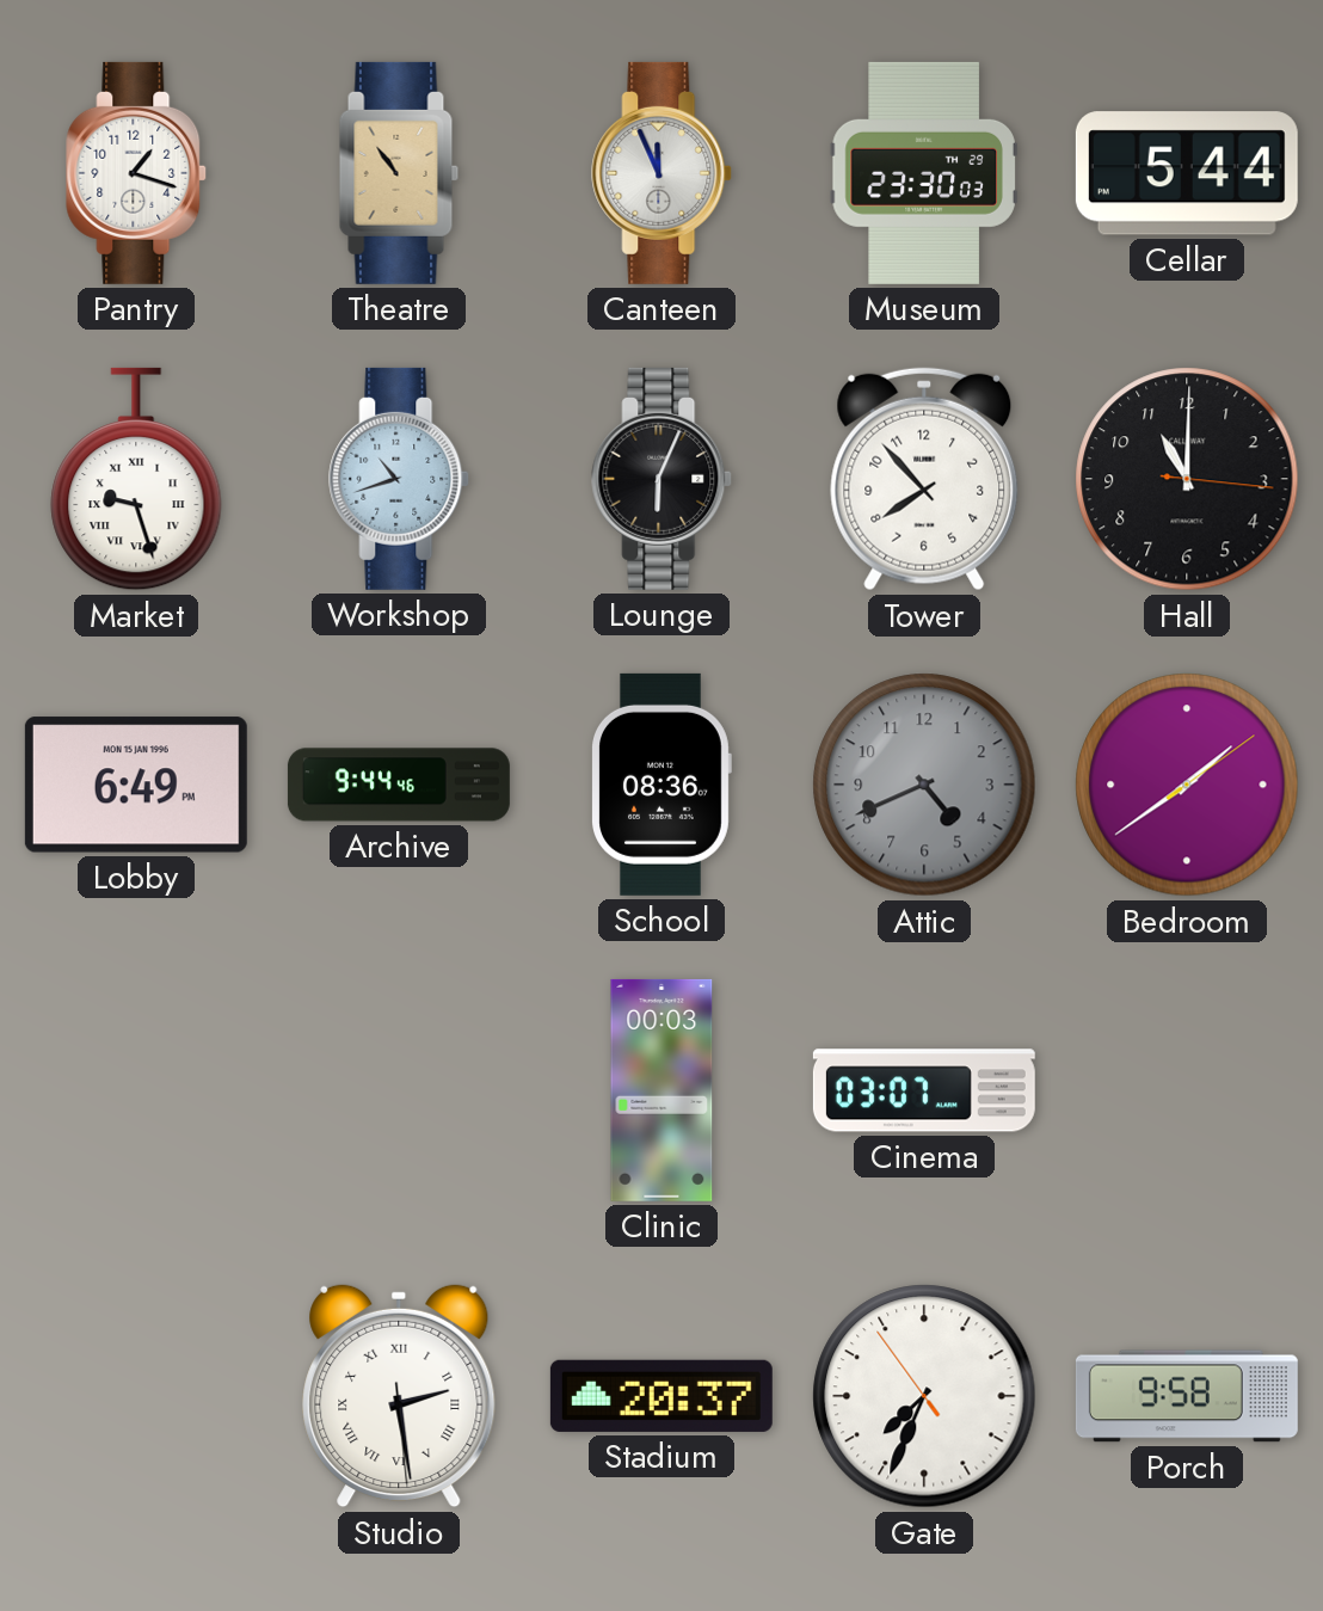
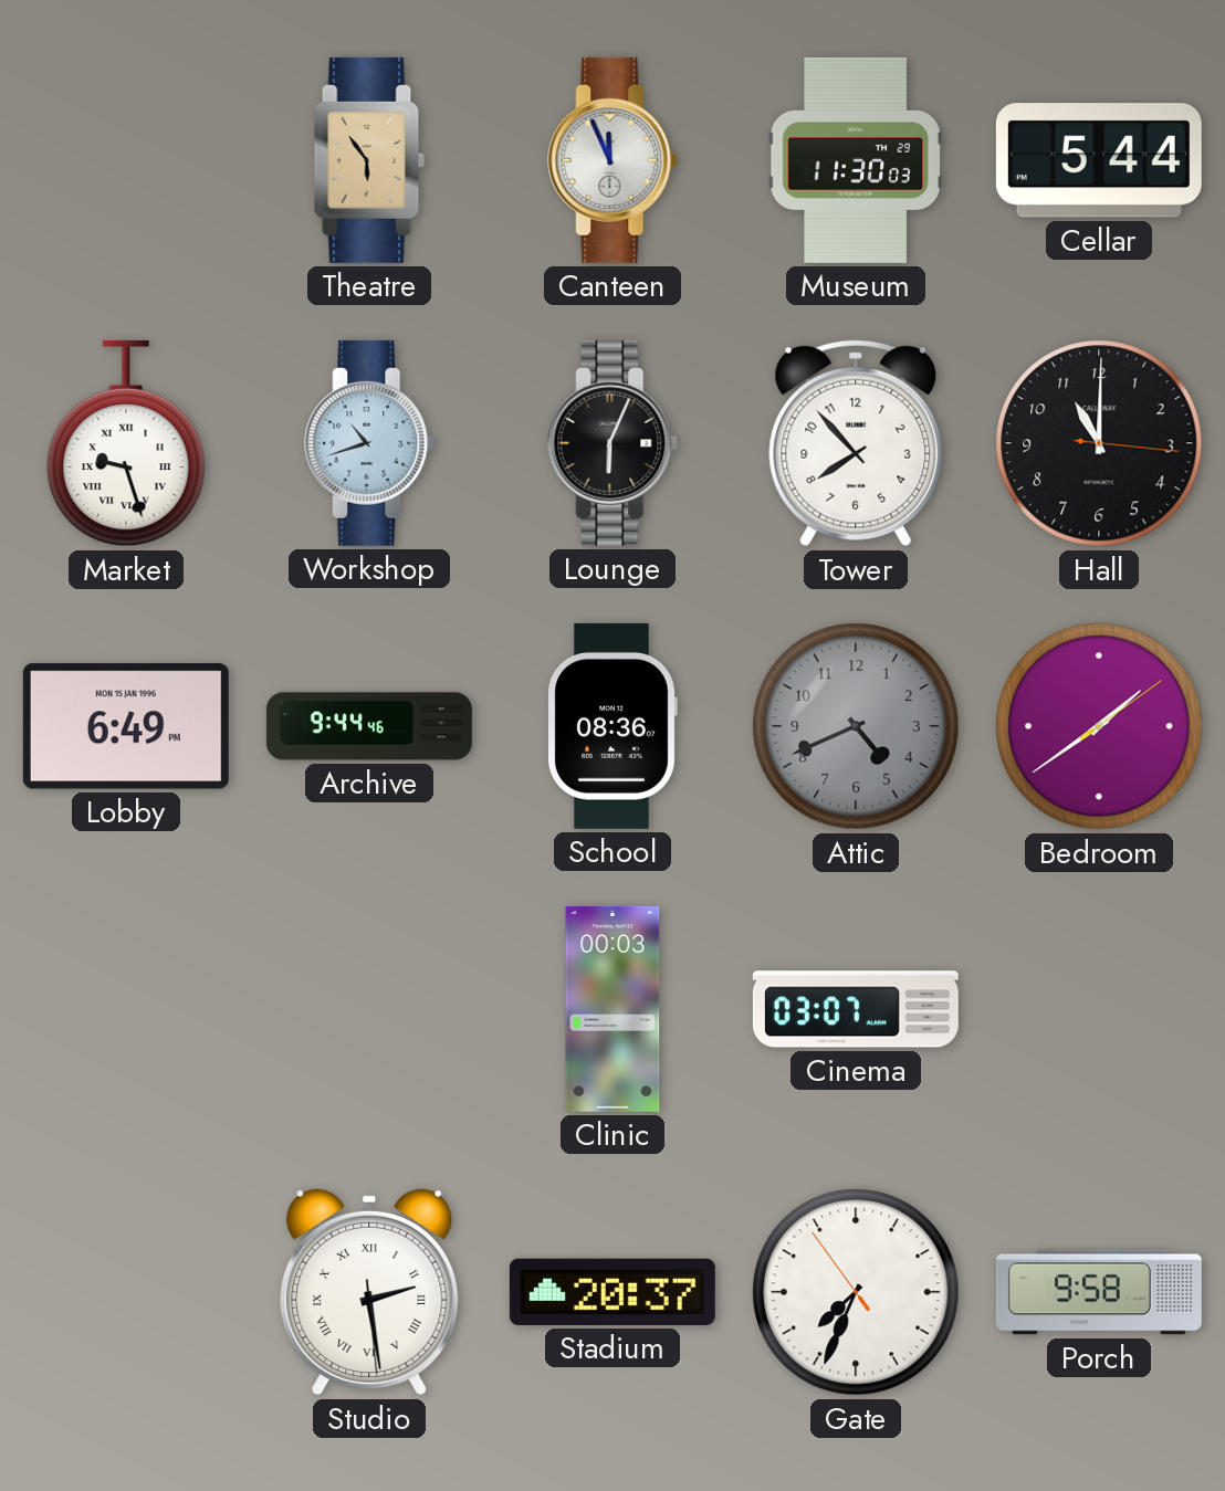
Pantry: 1:18 -> none (137, 173)
Theatre: 10:54 -> 5:54 (369, 160)
Museum: 23:30 -> 11:30 (856, 160)
